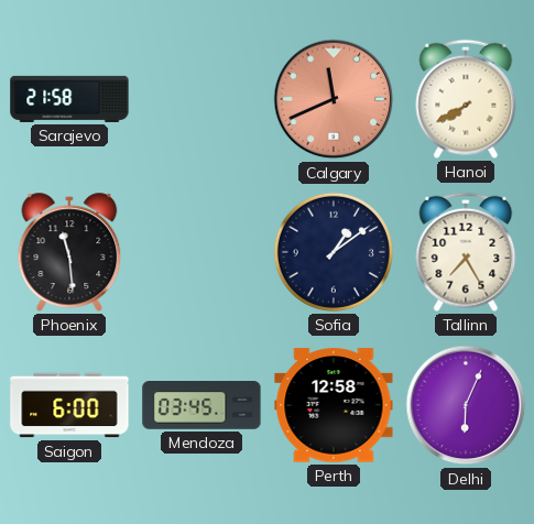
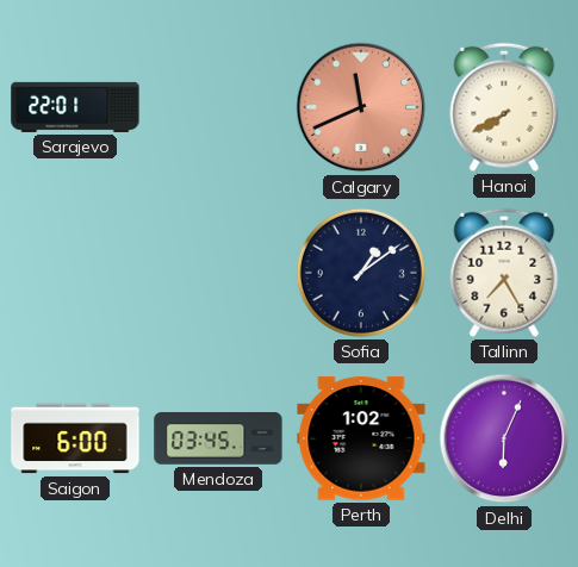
Sarajevo: 21:58 -> 22:01 (75, 107)
Phoenix: 11:29 -> none (69, 252)
Perth: 12:58 -> 1:02 (361, 438)
